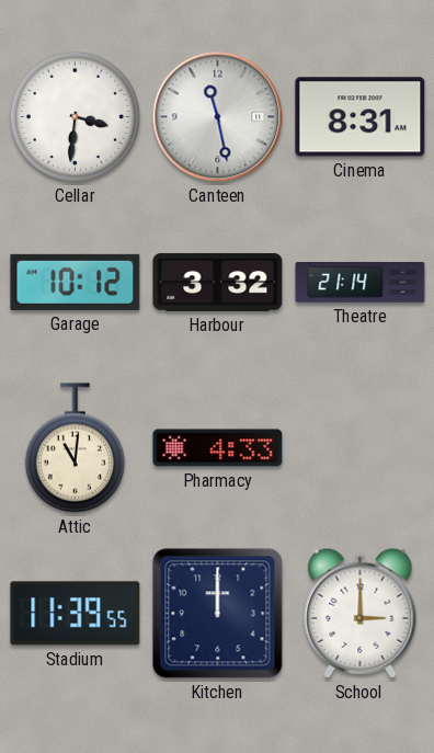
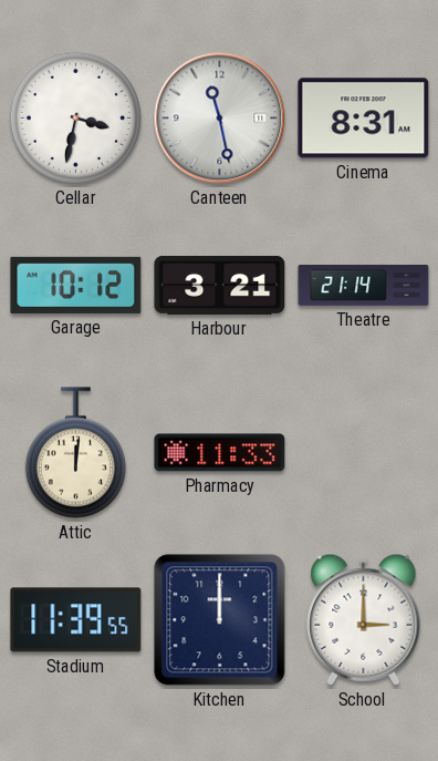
Cellar: 3:31 -> 3:32 (75, 117)
Harbour: 3:32 -> 3:21 (220, 285)
Attic: 11:01 -> 12:01 (75, 453)
Pharmacy: 4:33 -> 11:33 (220, 453)
